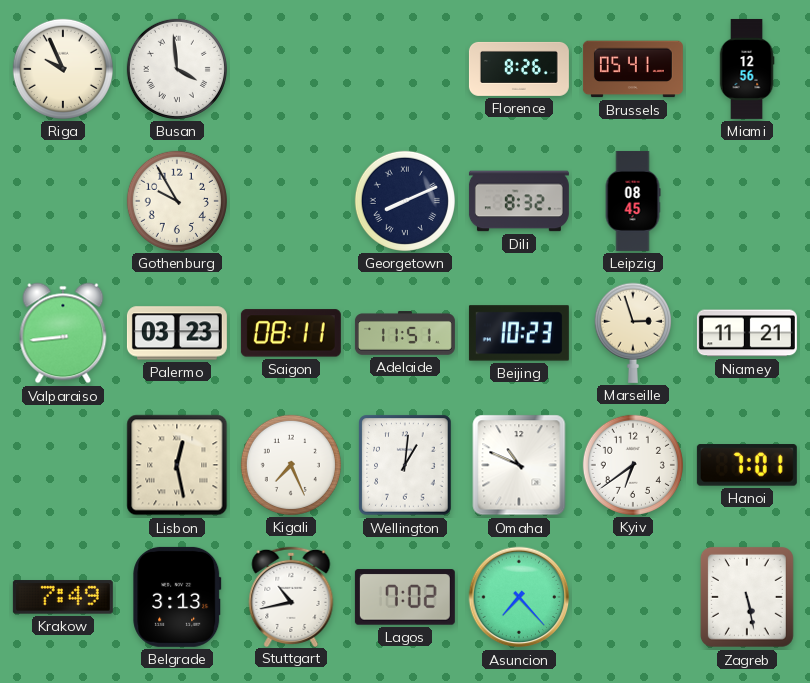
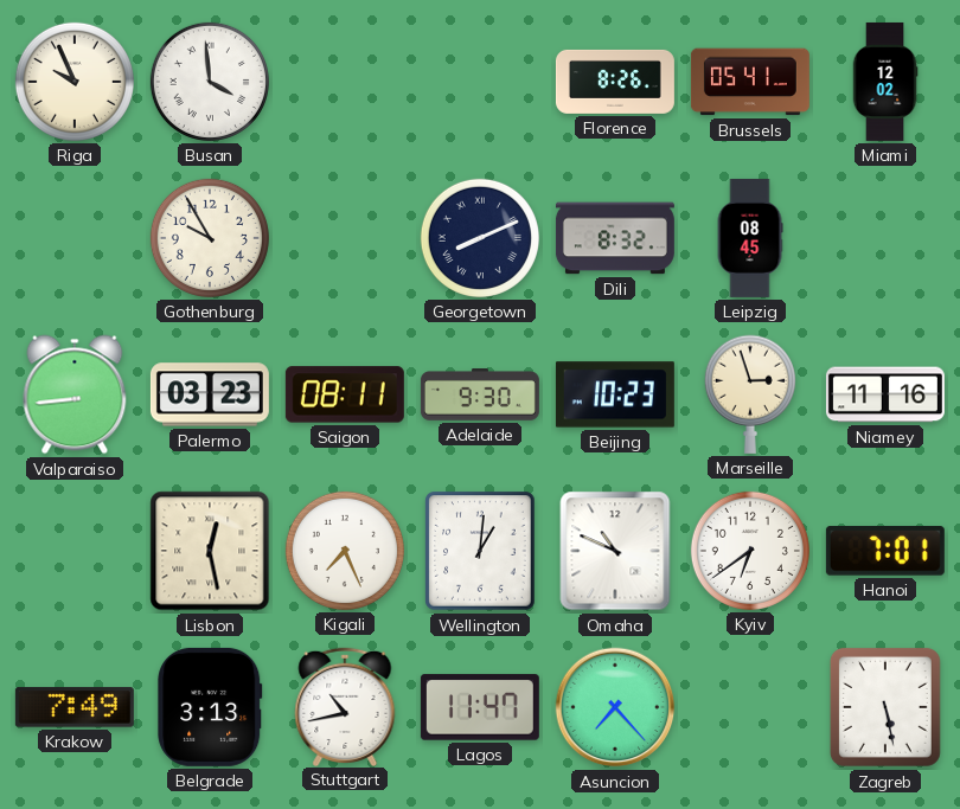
Miami: 12:56 -> 12:02 (885, 82)
Adelaide: 11:51 -> 9:30 (480, 394)
Niamey: 11:21 -> 11:16 (885, 394)
Lagos: 7:02 -> 11:47 (480, 707)
